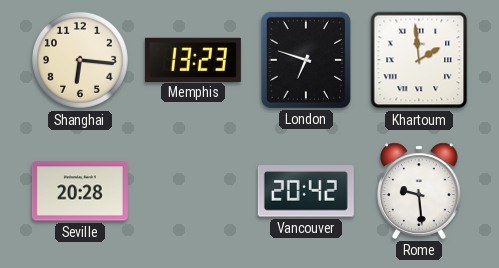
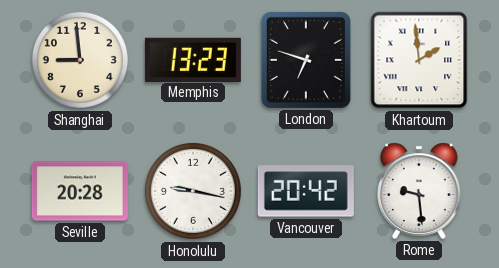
Shanghai: 6:16 -> 8:59 (80, 60)
Honolulu: none -> 9:17 (193, 191)
